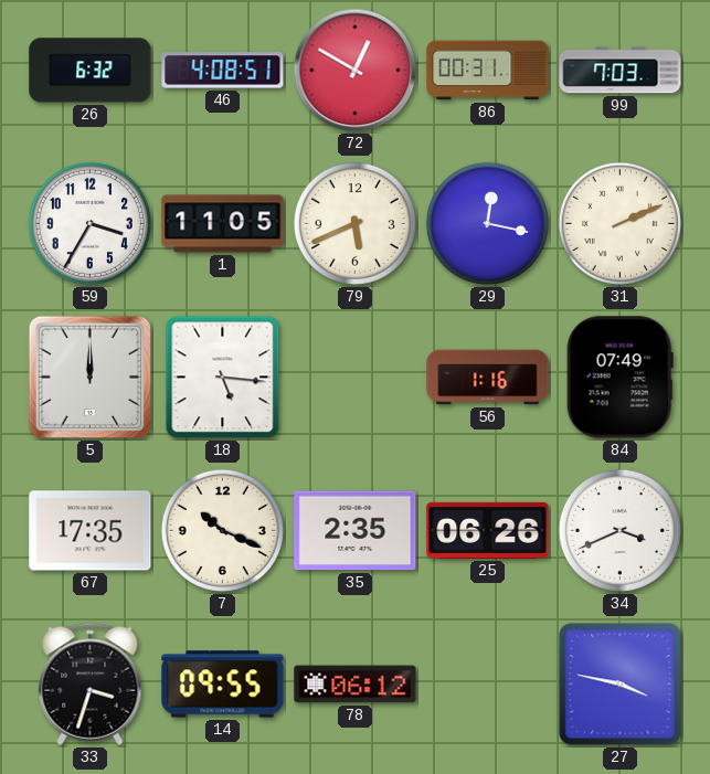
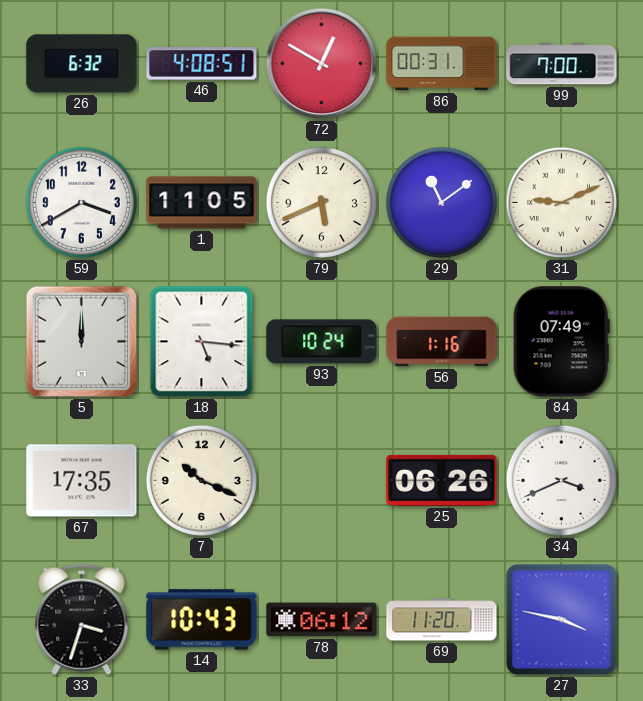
99: 7:03 -> 7:00 (562, 64)
59: 3:35 -> 3:40 (81, 202)
29: 12:17 -> 11:09 (441, 202)
31: 2:11 -> 9:11 (561, 202)
93: none -> 10:24 (322, 342)
35: 2:35 -> none (356, 531)
14: 09:55 -> 10:43 (202, 620)
69: none -> 11:20 (442, 620)
